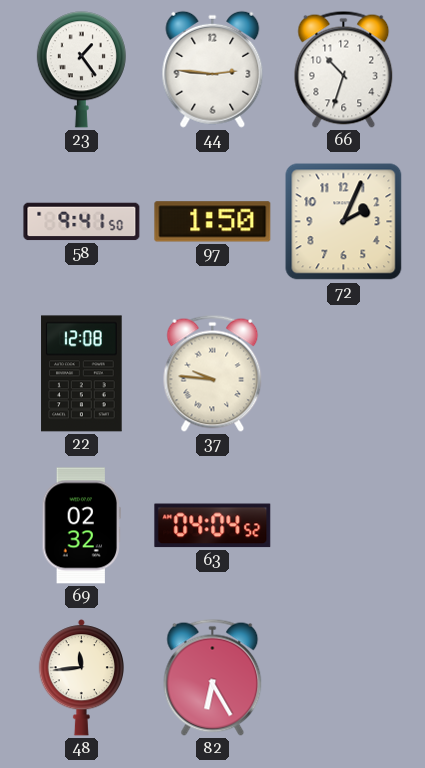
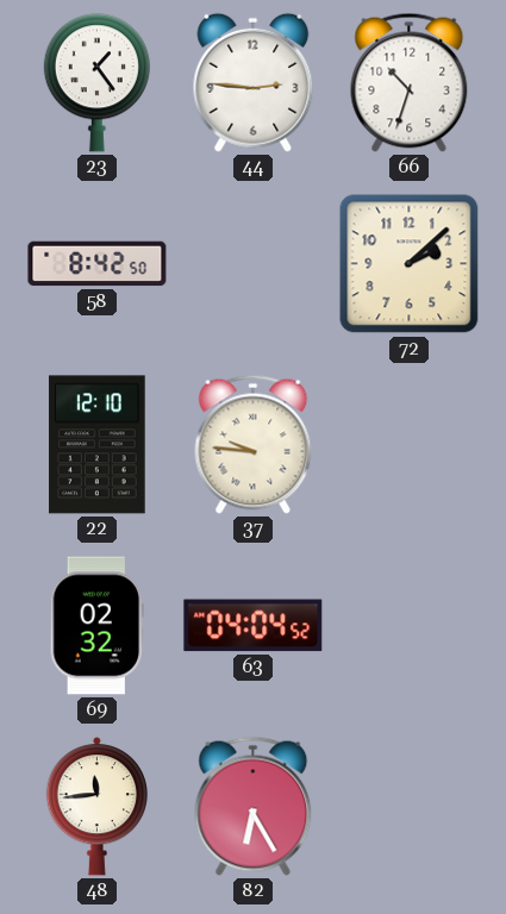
58: 9:41 -> 8:42 (98, 264)
97: 1:50 -> none (213, 222)
72: 2:04 -> 2:08 (410, 264)
22: 12:08 -> 12:10 (98, 445)
